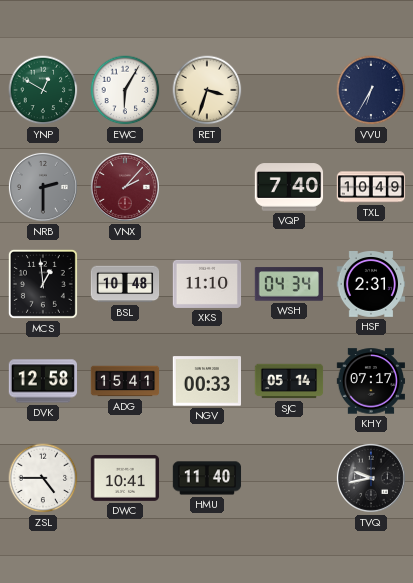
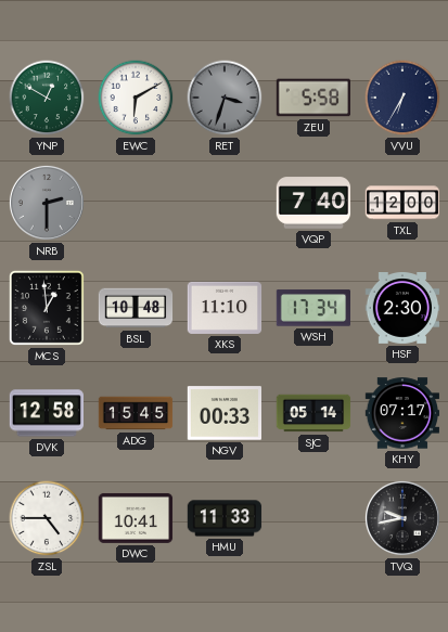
EWC: 6:05 -> 6:10 (136, 98)
RET dial: cream -> grey (225, 98)
ZEU: none -> 5:58 (312, 98)
VNX: 2:07 -> none (125, 187)
TXL: 10:49 -> 12:00 (402, 203)
WSH: 04:34 -> 17:34 (312, 308)
HSF: 2:31 -> 2:30 (402, 309)
ADG: 15:41 -> 15:45 (136, 413)
HMU: 11:40 -> 11:33 (225, 518)
